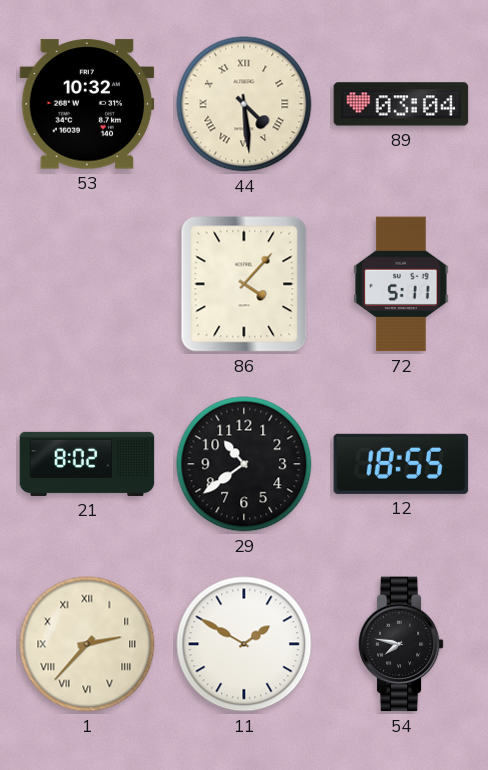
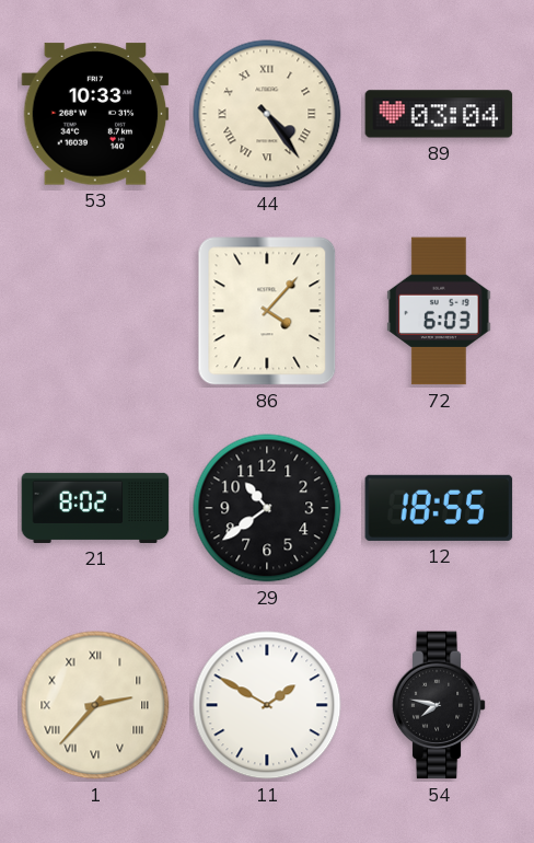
53: 10:32 -> 10:33 (95, 114)
44: 4:29 -> 4:24 (267, 114)
72: 5:11 -> 6:03 (439, 311)
